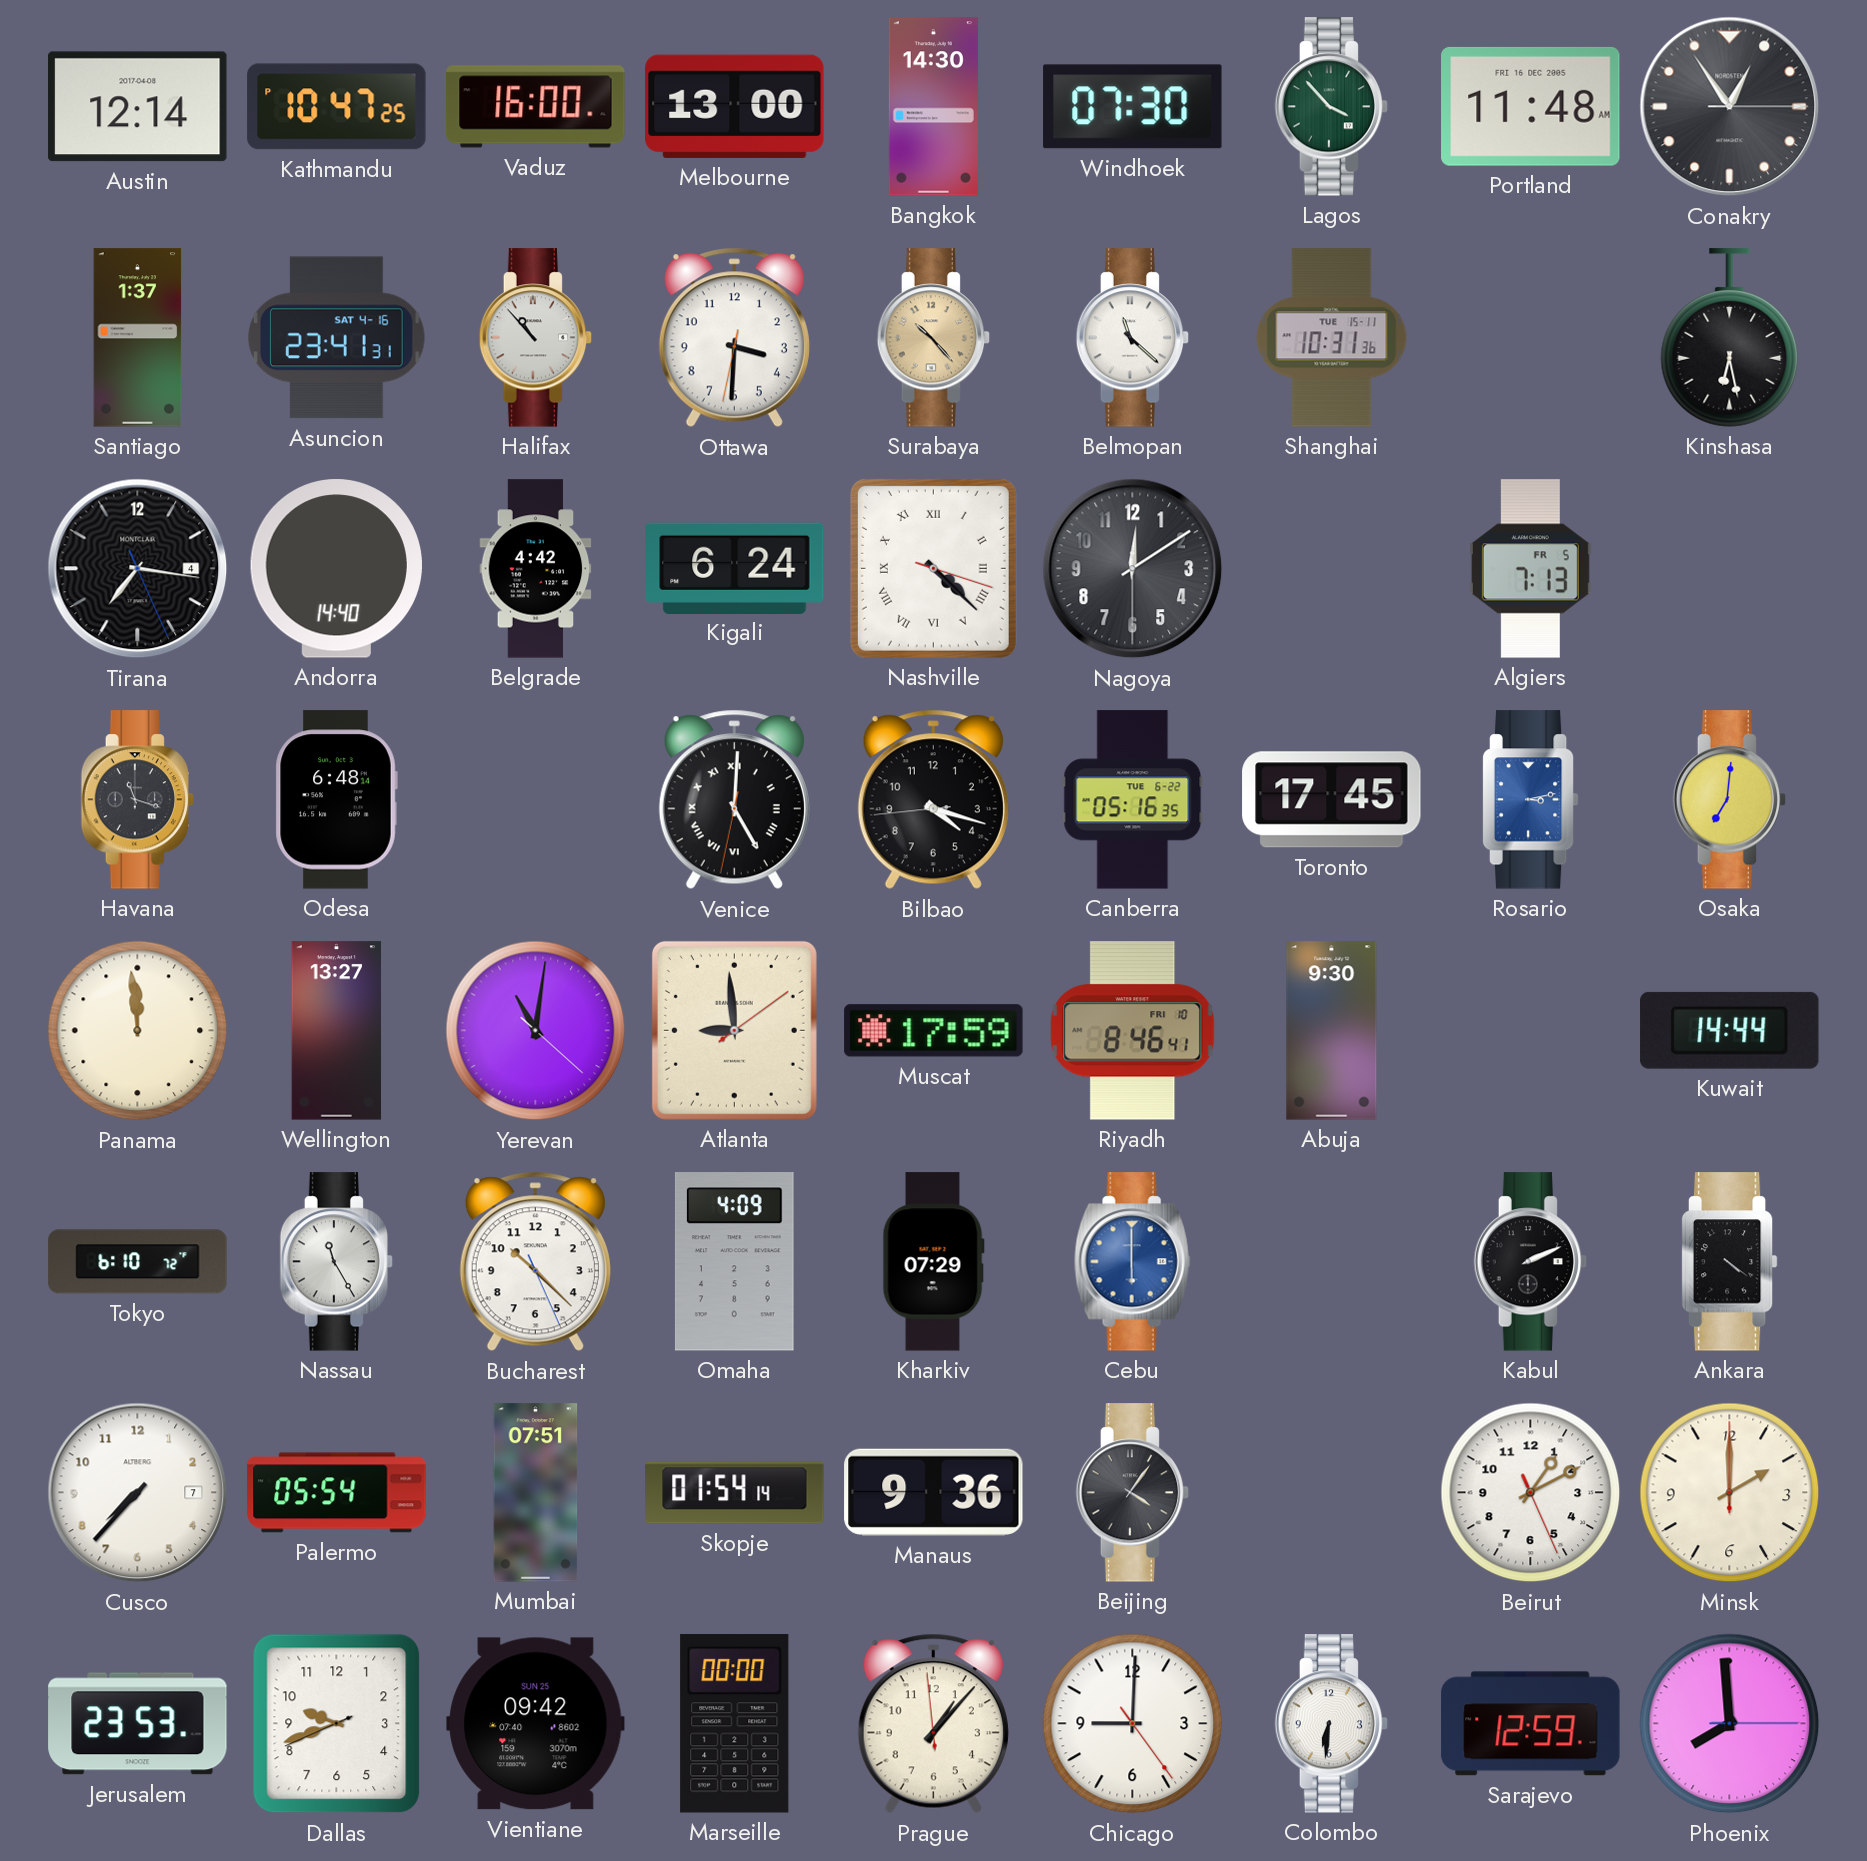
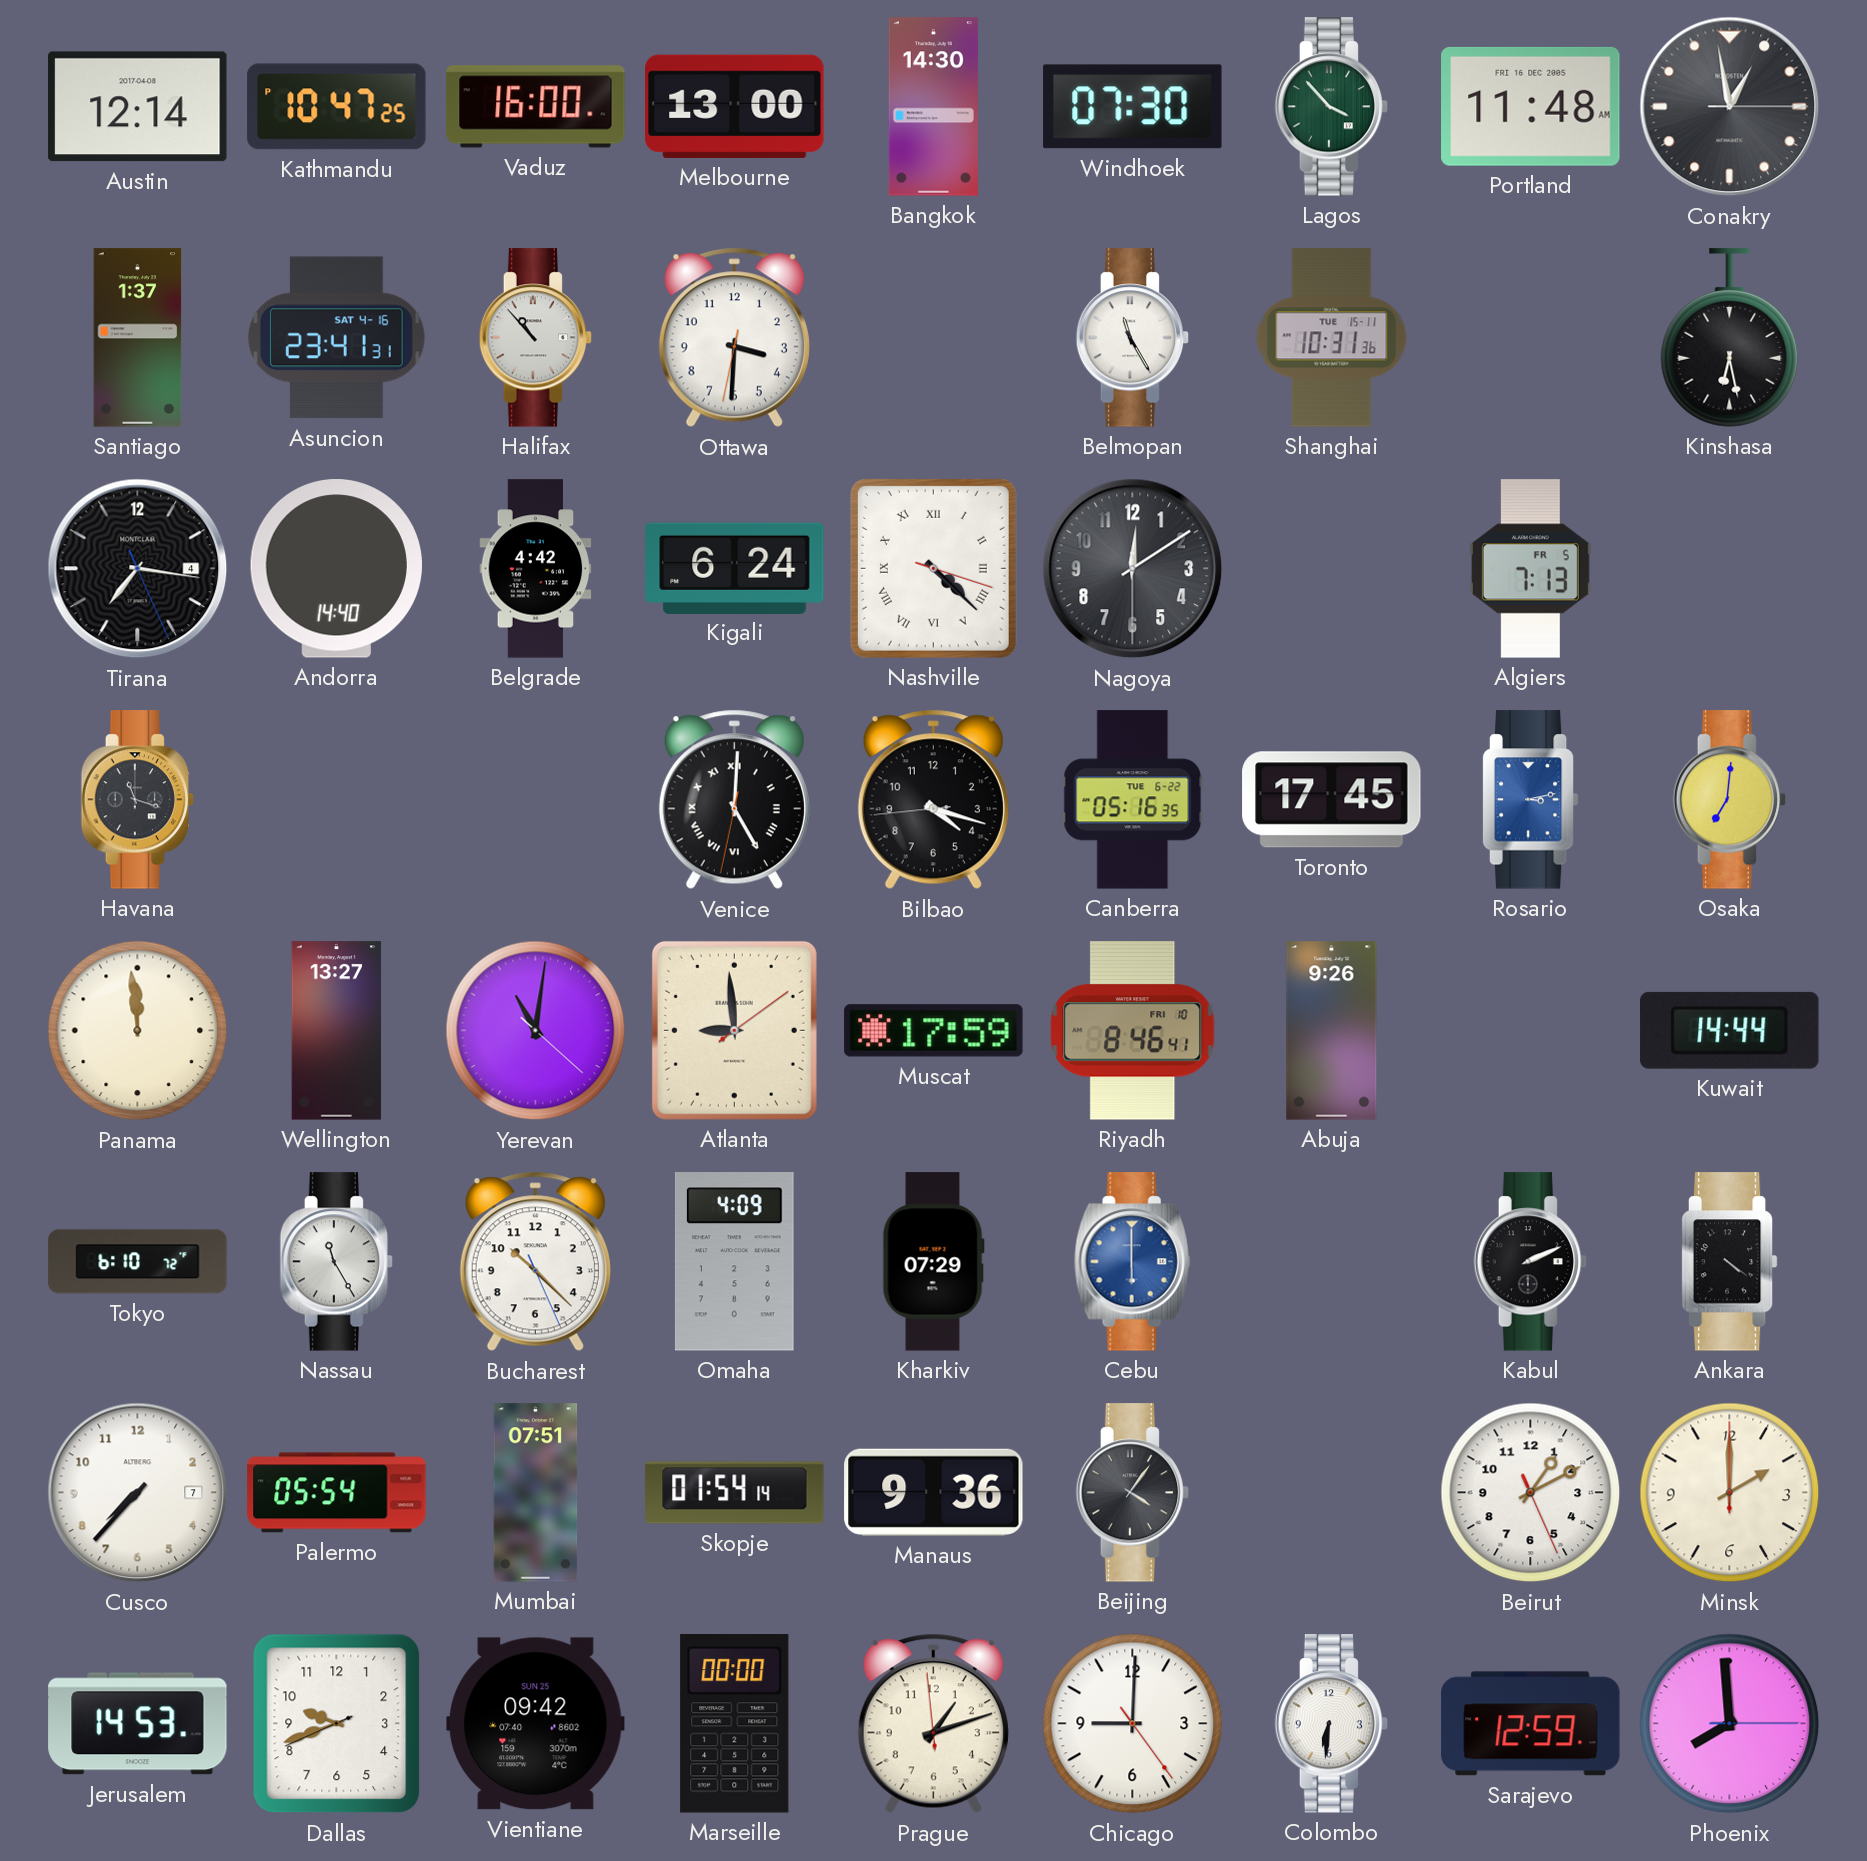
Conakry: 12:54 -> 12:58 (1730, 107)
Surabaya: 10:23 -> none (934, 338)
Belmopan: 11:22 -> 11:25 (1133, 338)
Odesa: 6:48 -> none (336, 800)
Abuja: 9:30 -> 9:26 (1332, 1031)
Jerusalem: 23:53 -> 14:53 (138, 1724)
Prague: 1:06 -> 1:11 (933, 1724)
